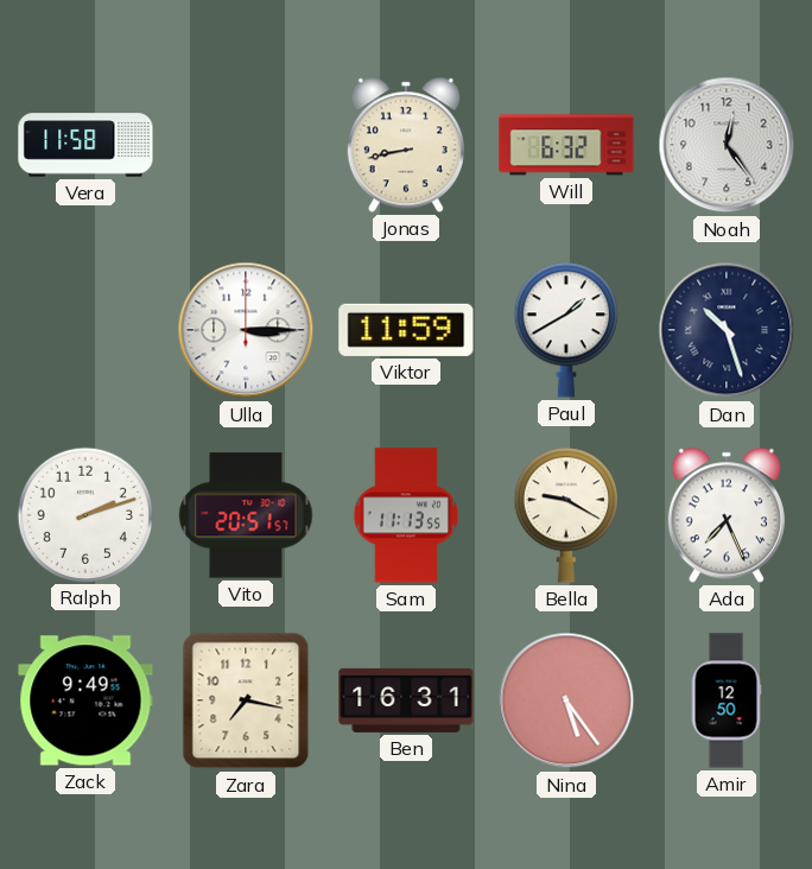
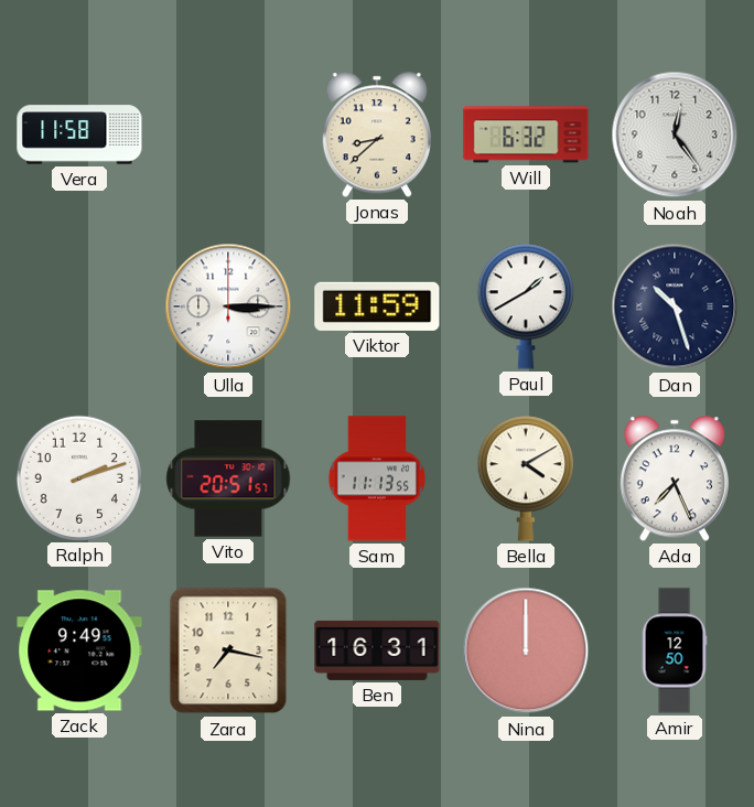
Jonas: 8:43 -> 8:38 (377, 134)
Bella: 9:20 -> 4:10 (526, 478)
Nina: 5:24 -> 12:00 (526, 650)
